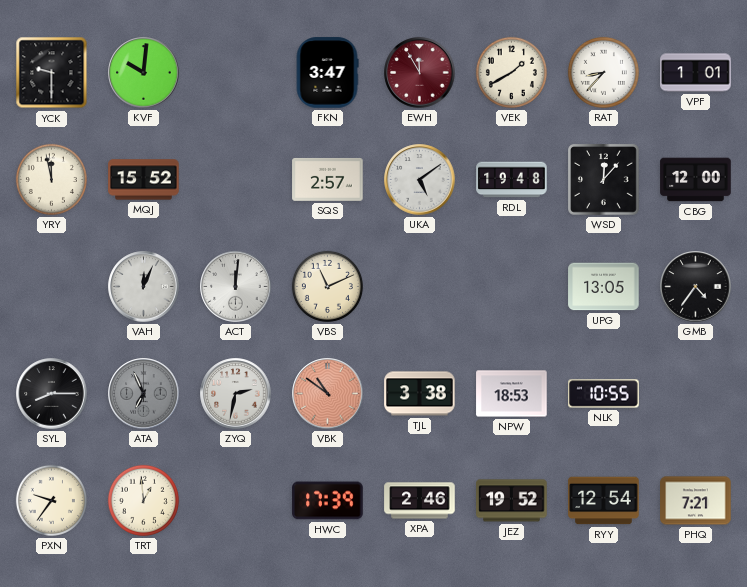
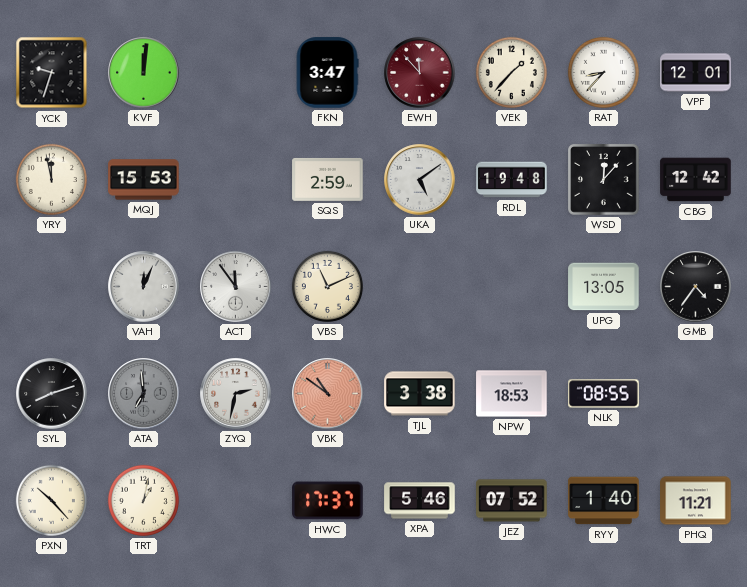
YCK: 9:30 -> 9:33 (52, 73)
KVF: 10:01 -> 12:01 (144, 73)
EWH: 11:55 -> 11:53 (420, 73)
VEK: 1:40 -> 1:37 (511, 72)
VPF: 1:01 -> 12:01 (696, 73)
MQJ: 15:52 -> 15:53 (144, 180)
SQS: 2:57 -> 2:59 (328, 179)
CBG: 12:00 -> 12:42 (696, 180)
ACT: 12:01 -> 11:54 (236, 287)
SYL: 8:15 -> 8:12 (52, 394)
ATA: 6:56 -> 6:59 (144, 394)
NLK: 10:55 -> 08:55 (604, 394)
PXN: 9:36 -> 10:23 (51, 500)
TRT: 12:59 -> 1:02 (143, 500)
HWC: 17:39 -> 17:37 (328, 501)
XPA: 2:46 -> 5:46 (420, 501)
JEZ: 19:52 -> 07:52 (512, 501)
RYY: 12:54 -> 1:40 (604, 501)
PHQ: 7:21 -> 11:21 (696, 501)
